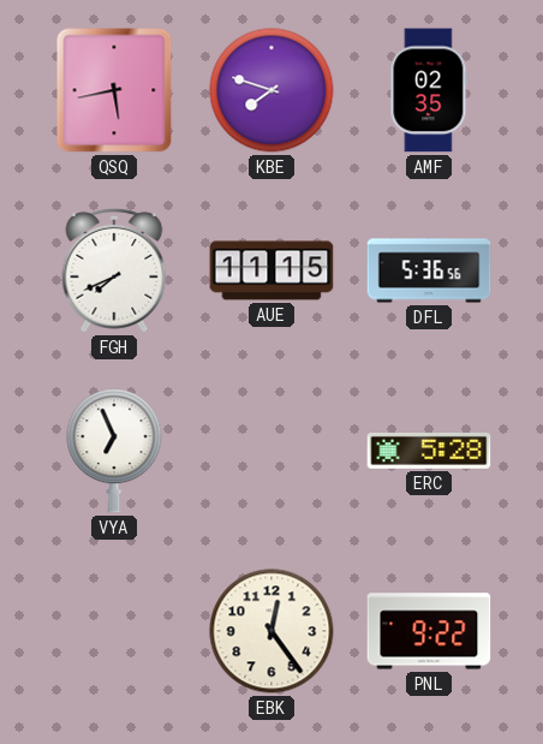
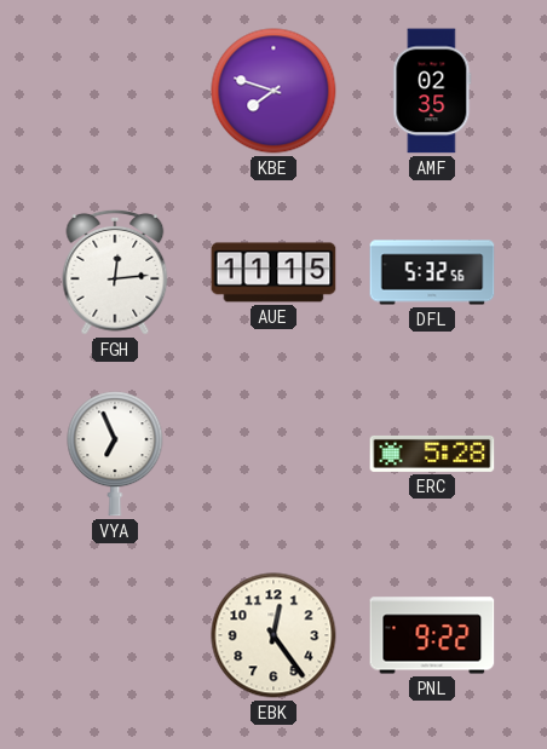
QSQ: 5:43 -> none (114, 90)
FGH: 7:41 -> 12:14 (115, 272)
DFL: 5:36 -> 5:32 (432, 272)
